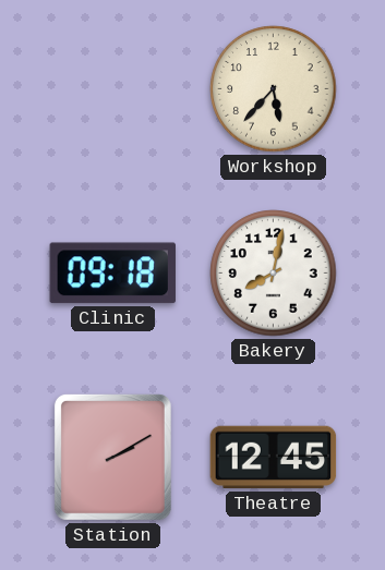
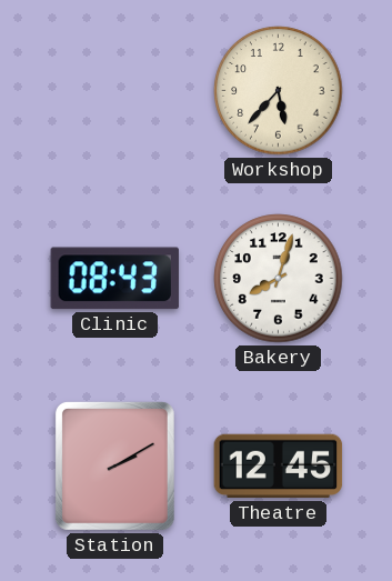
Clinic: 09:18 -> 08:43 (114, 279)
Bakery: 8:02 -> 8:03 (279, 279)
